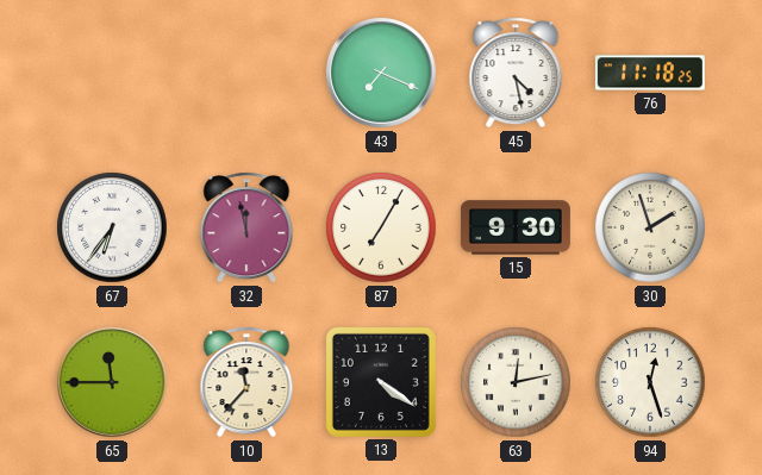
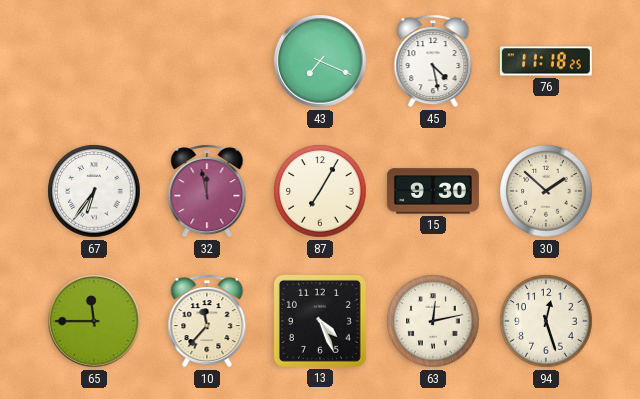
30: 1:57 -> 1:52 (546, 191)
13: 4:21 -> 4:26 (320, 321)
